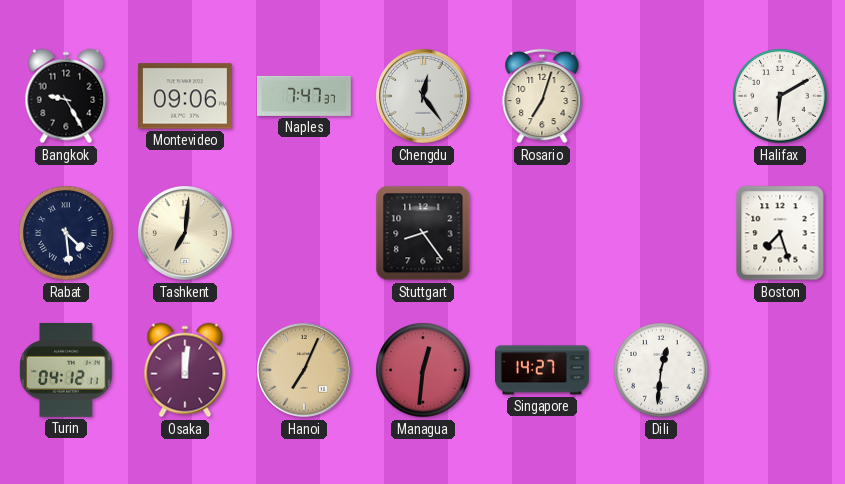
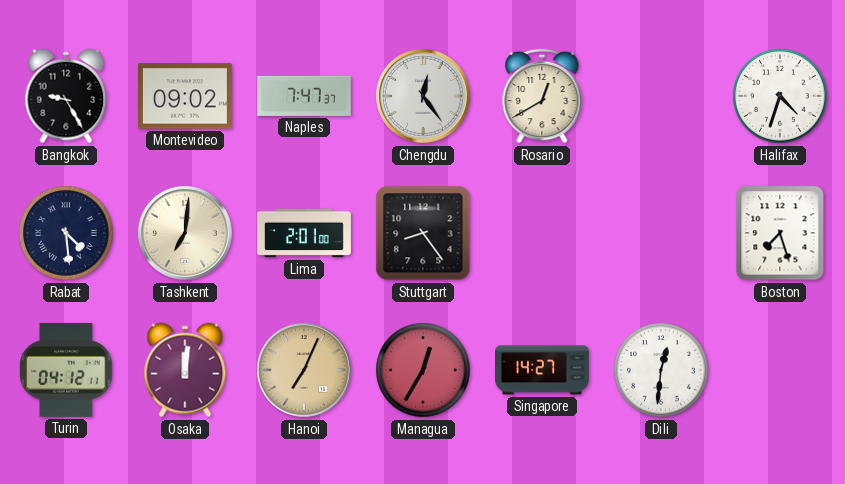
Montevideo: 09:06 -> 09:02 (185, 96)
Rosario: 7:03 -> 12:40 (542, 96)
Halifax: 6:10 -> 4:33 (780, 96)
Lima: none -> 2:01 (304, 233)
Managua: 12:31 -> 12:35 (423, 370)
